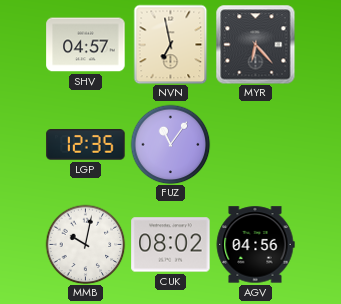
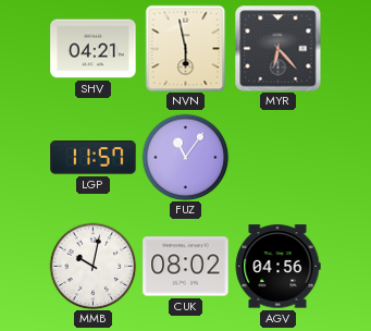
SHV: 04:57 -> 04:21 (94, 49)
NVN: 6:58 -> 5:58 (186, 48)
LGP: 12:35 -> 11:57 (94, 158)
